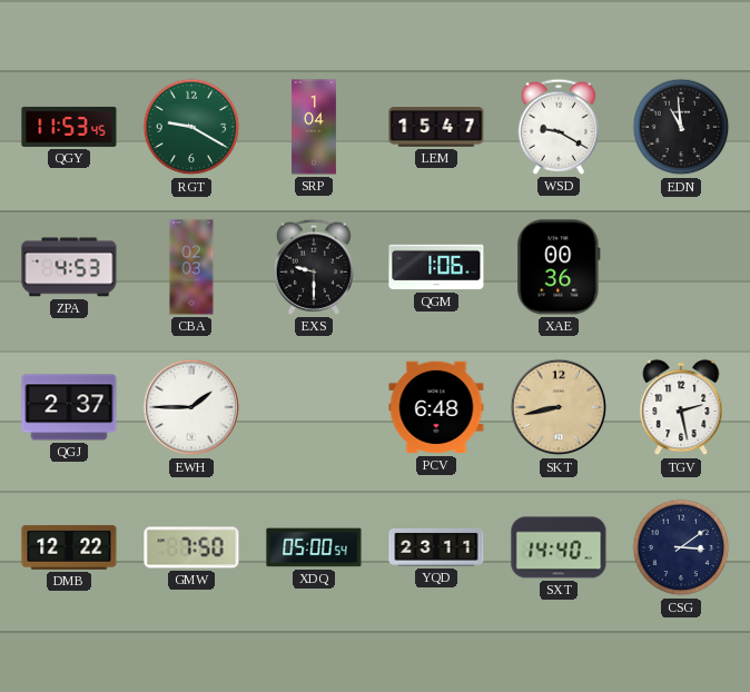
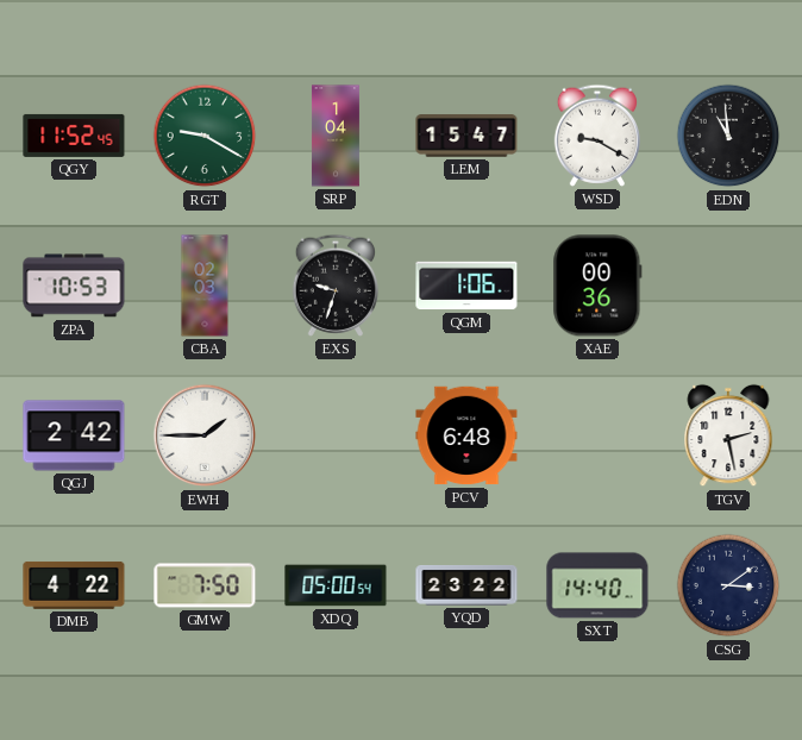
QGY: 11:53 -> 11:52 (74, 136)
ZPA: 4:53 -> 10:53 (74, 286)
EXS: 9:30 -> 9:33 (334, 286)
QGJ: 2:37 -> 2:42 (74, 435)
SKT: 8:43 -> none (559, 407)
DMB: 12:22 -> 4:22 (74, 585)
YQD: 23:11 -> 23:22 (466, 587)
